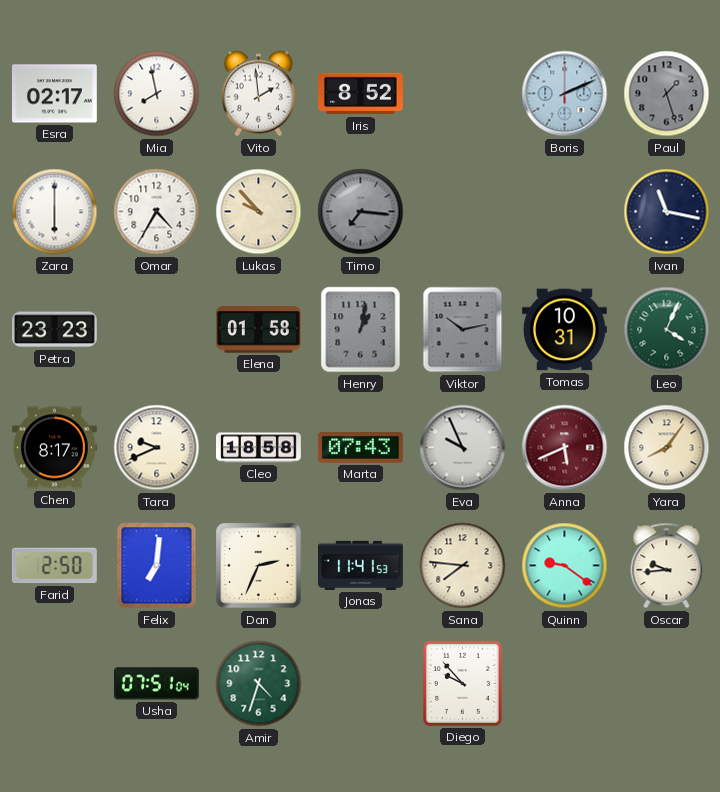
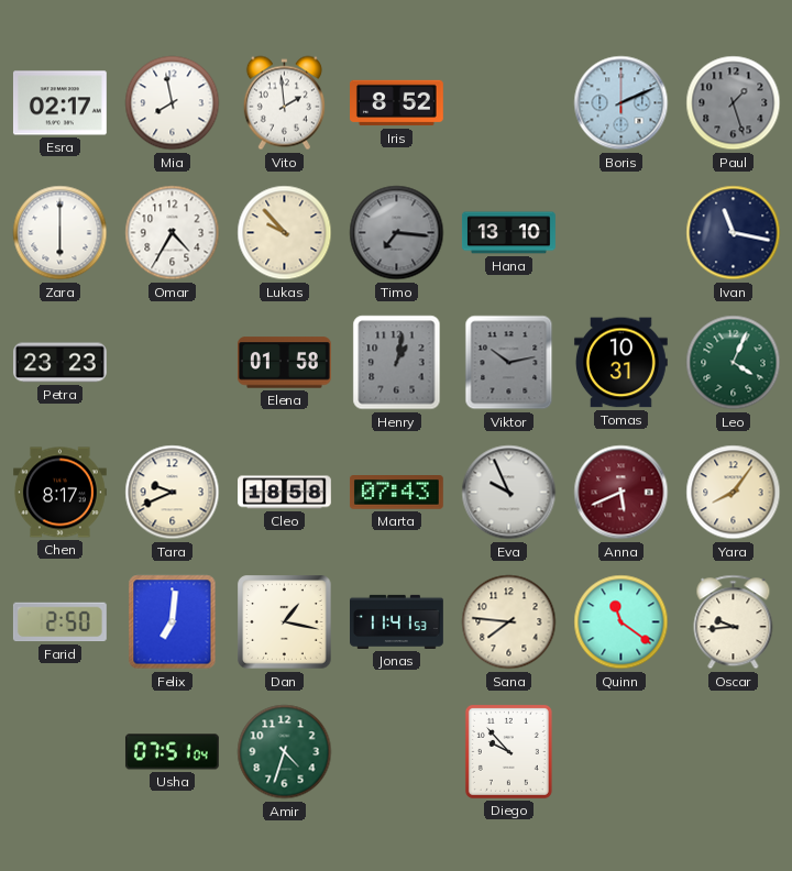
Hana: none -> 13:10 (508, 233)
Dan: 2:34 -> 1:17 (285, 622)
Quinn: 9:21 -> 11:21 (621, 622)
